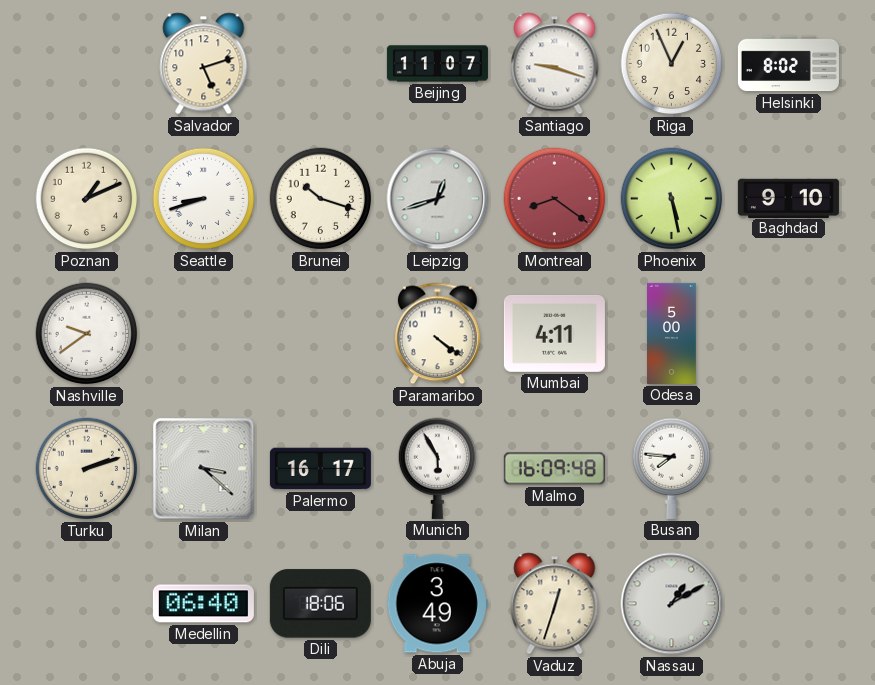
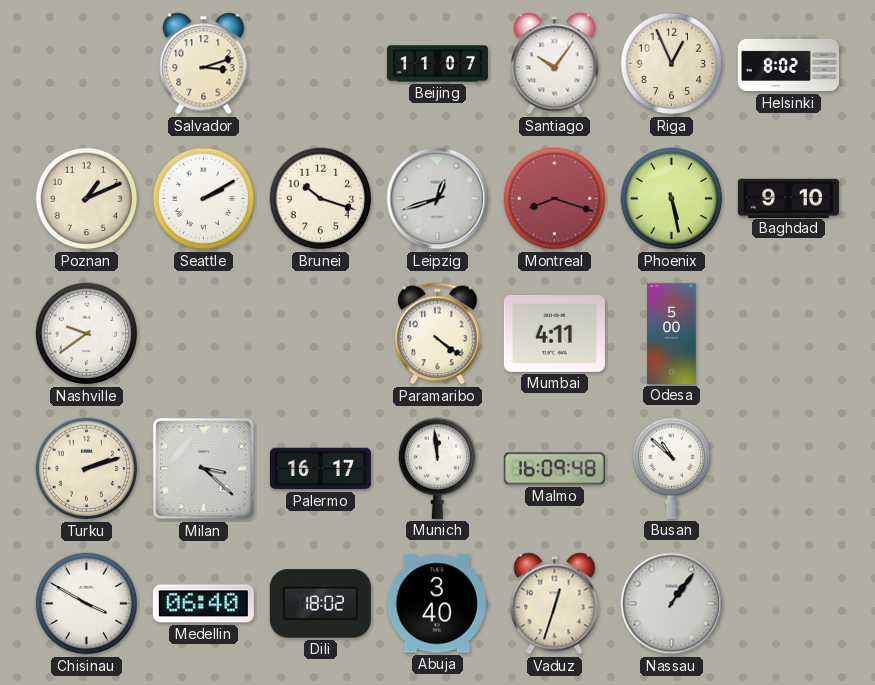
Salvador: 5:12 -> 3:12 (204, 64)
Santiago: 9:18 -> 10:06 (555, 64)
Seattle: 8:42 -> 2:10 (204, 199)
Montreal: 8:21 -> 8:18 (555, 199)
Munich: 5:55 -> 11:59 (437, 468)
Busan: 7:46 -> 10:52 (671, 468)
Chisinau: none -> 3:50 (87, 604)
Dili: 18:06 -> 18:02 (320, 604)
Abuja: 3:49 -> 3:40 (437, 604)
Nassau: 1:10 -> 1:06 (672, 604)
